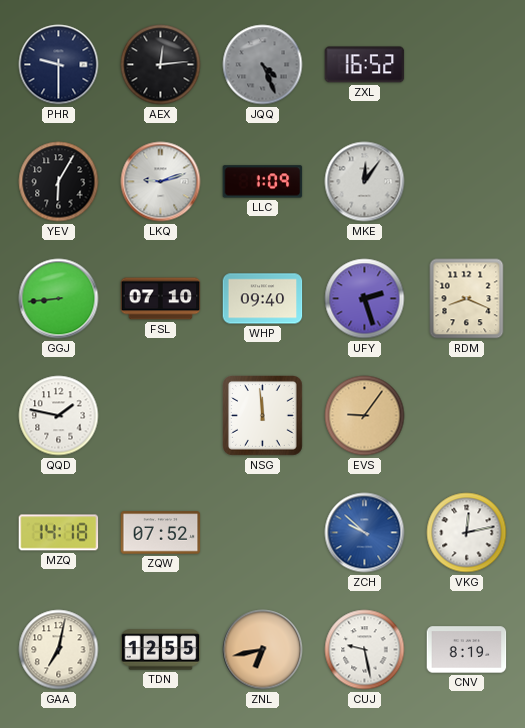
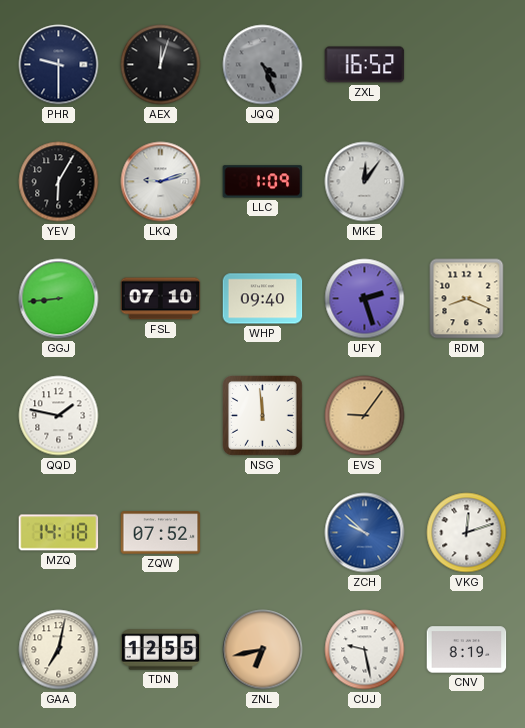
AEX: 12:14 -> 12:03 (161, 65)
VKG: 12:13 -> 12:12 (467, 533)
